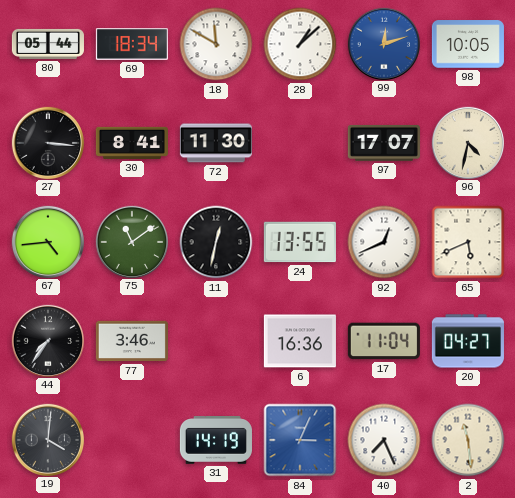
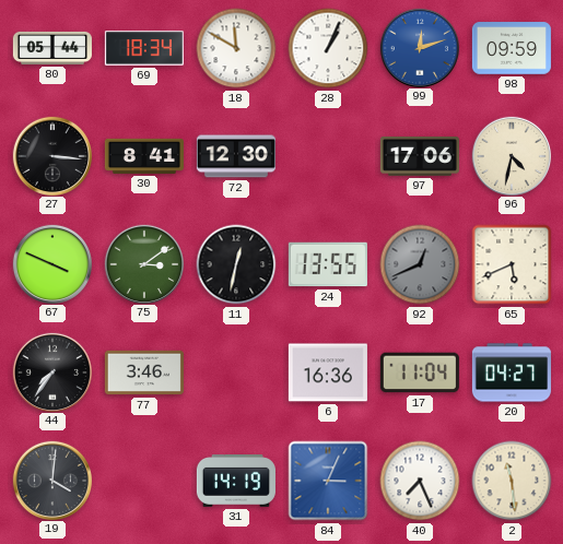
28: 1:08 -> 1:04 (328, 48)
98: 10:05 -> 09:59 (512, 48)
72: 11:30 -> 12:30 (236, 156)
97: 17:07 -> 17:06 (420, 156)
67: 4:44 -> 3:49 (51, 263)
75: 11:09 -> 3:09 (143, 263)
92 dial: white -> grey (420, 264)
